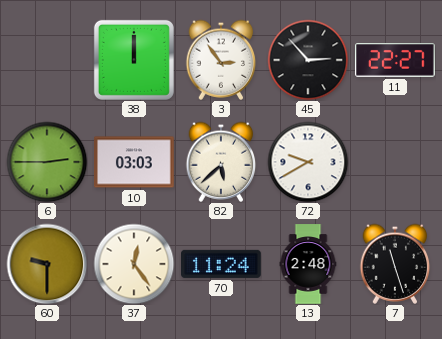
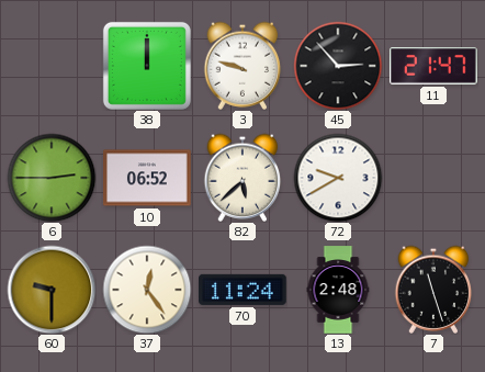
3: 2:54 -> 9:48 (243, 66)
11: 22:27 -> 21:47 (435, 67)
10: 03:03 -> 06:52 (147, 178)
